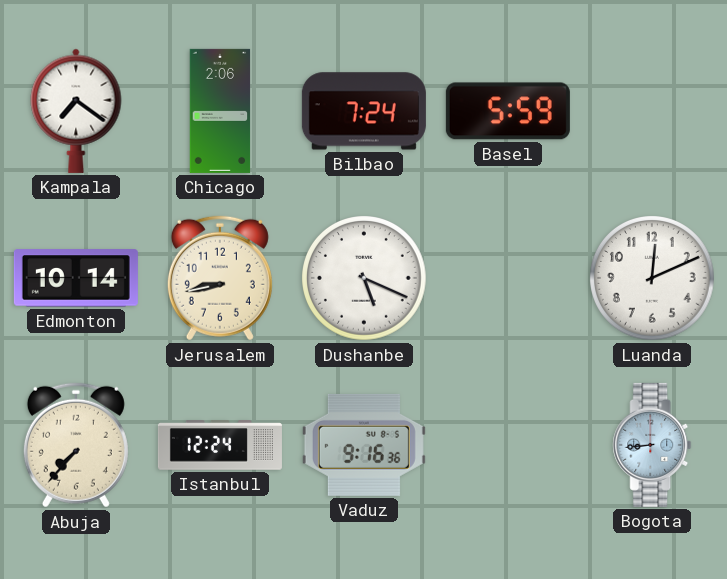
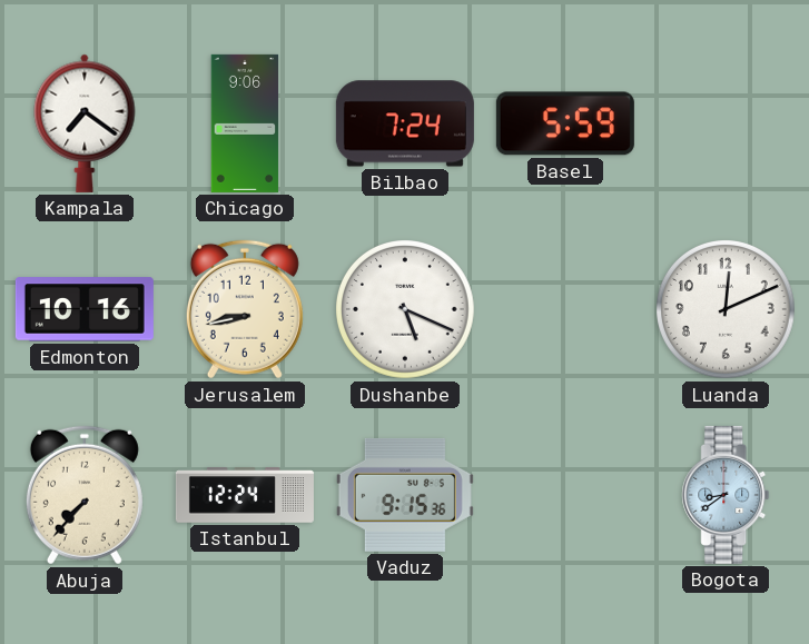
Chicago: 2:06 -> 9:06 (245, 123)
Edmonton: 10:14 -> 10:16 (85, 309)
Vaduz: 9:16 -> 9:15 (405, 495)
Bogota: 8:44 -> 8:39 (726, 495)
